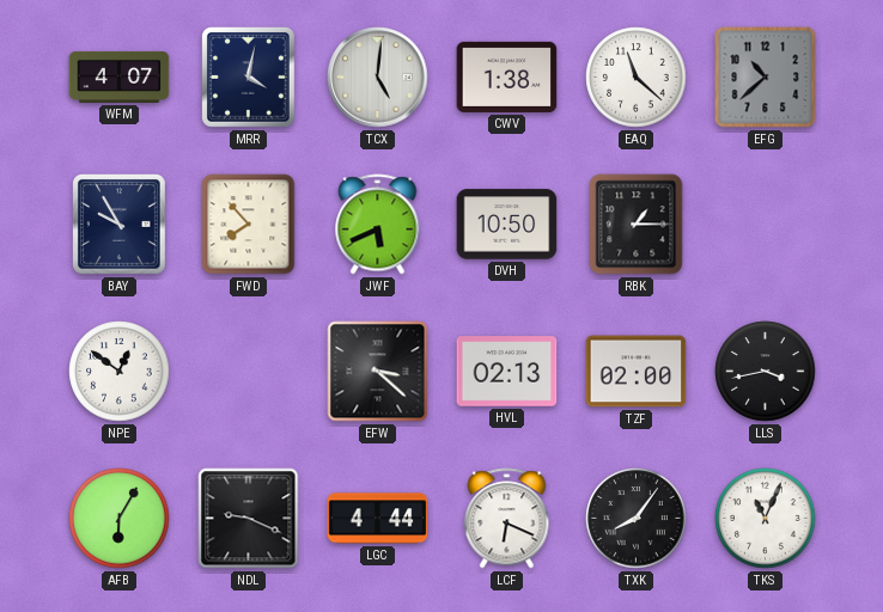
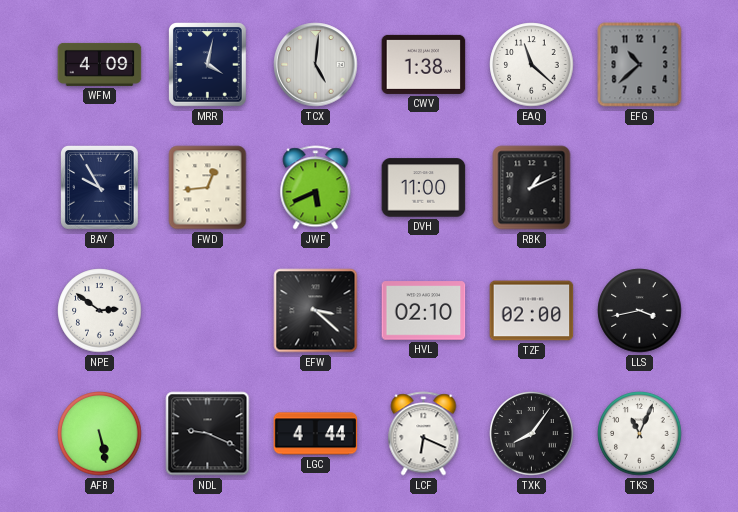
WFM: 4:07 -> 4:09 (100, 64)
FWD: 7:53 -> 12:44 (208, 188)
DVH: 10:50 -> 11:00 (424, 188)
RBK: 1:15 -> 1:11 (532, 188)
NPE: 12:51 -> 2:51 (100, 311)
HVL: 02:13 -> 02:10 (424, 311)
AFB: 6:05 -> 5:28 (100, 434)
